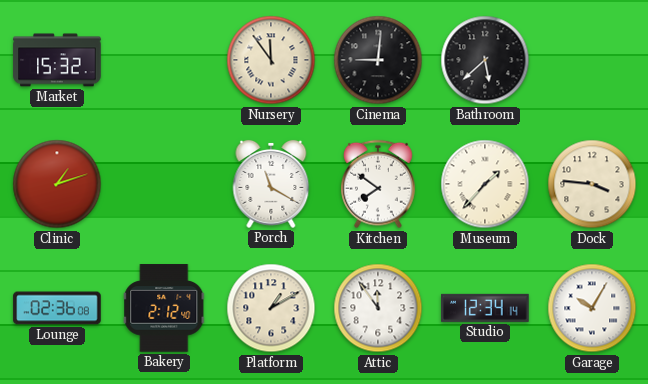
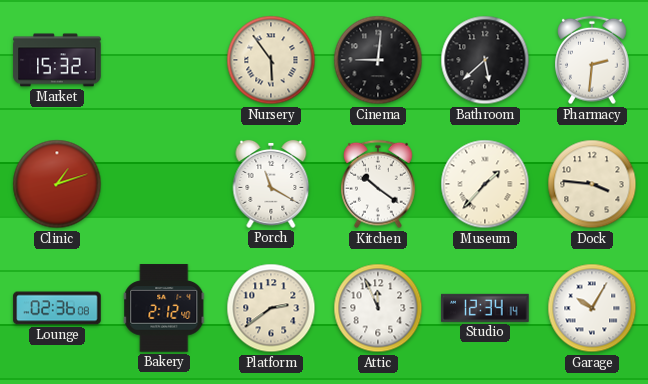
Nursery: 11:54 -> 5:54 (271, 60)
Pharmacy: none -> 2:31 (593, 60)
Kitchen: 7:51 -> 10:21 (379, 184)
Platform: 1:10 -> 2:39 (271, 308)
Attic: 11:54 -> 11:56 (378, 308)
